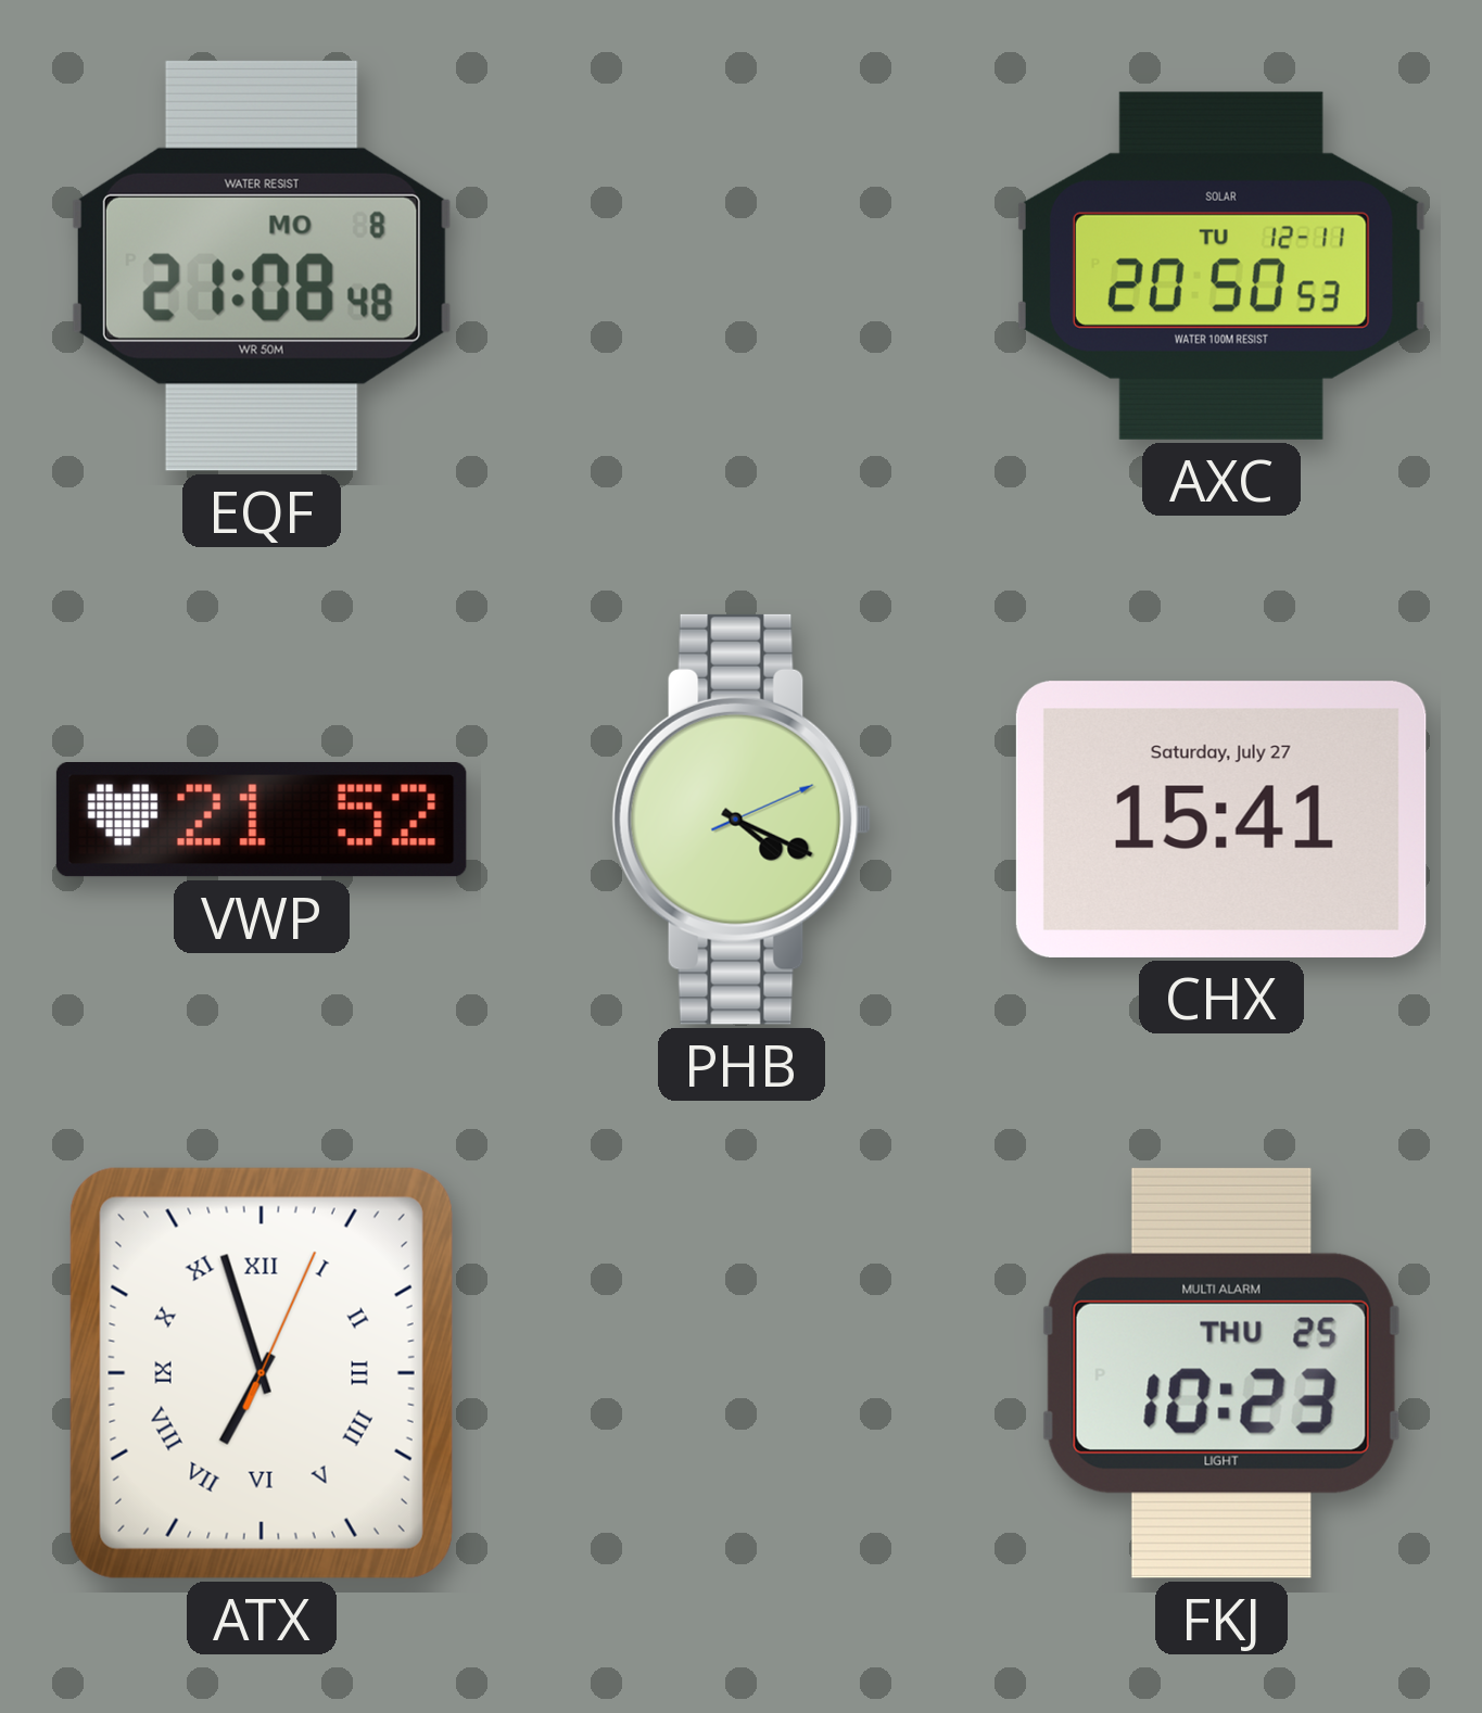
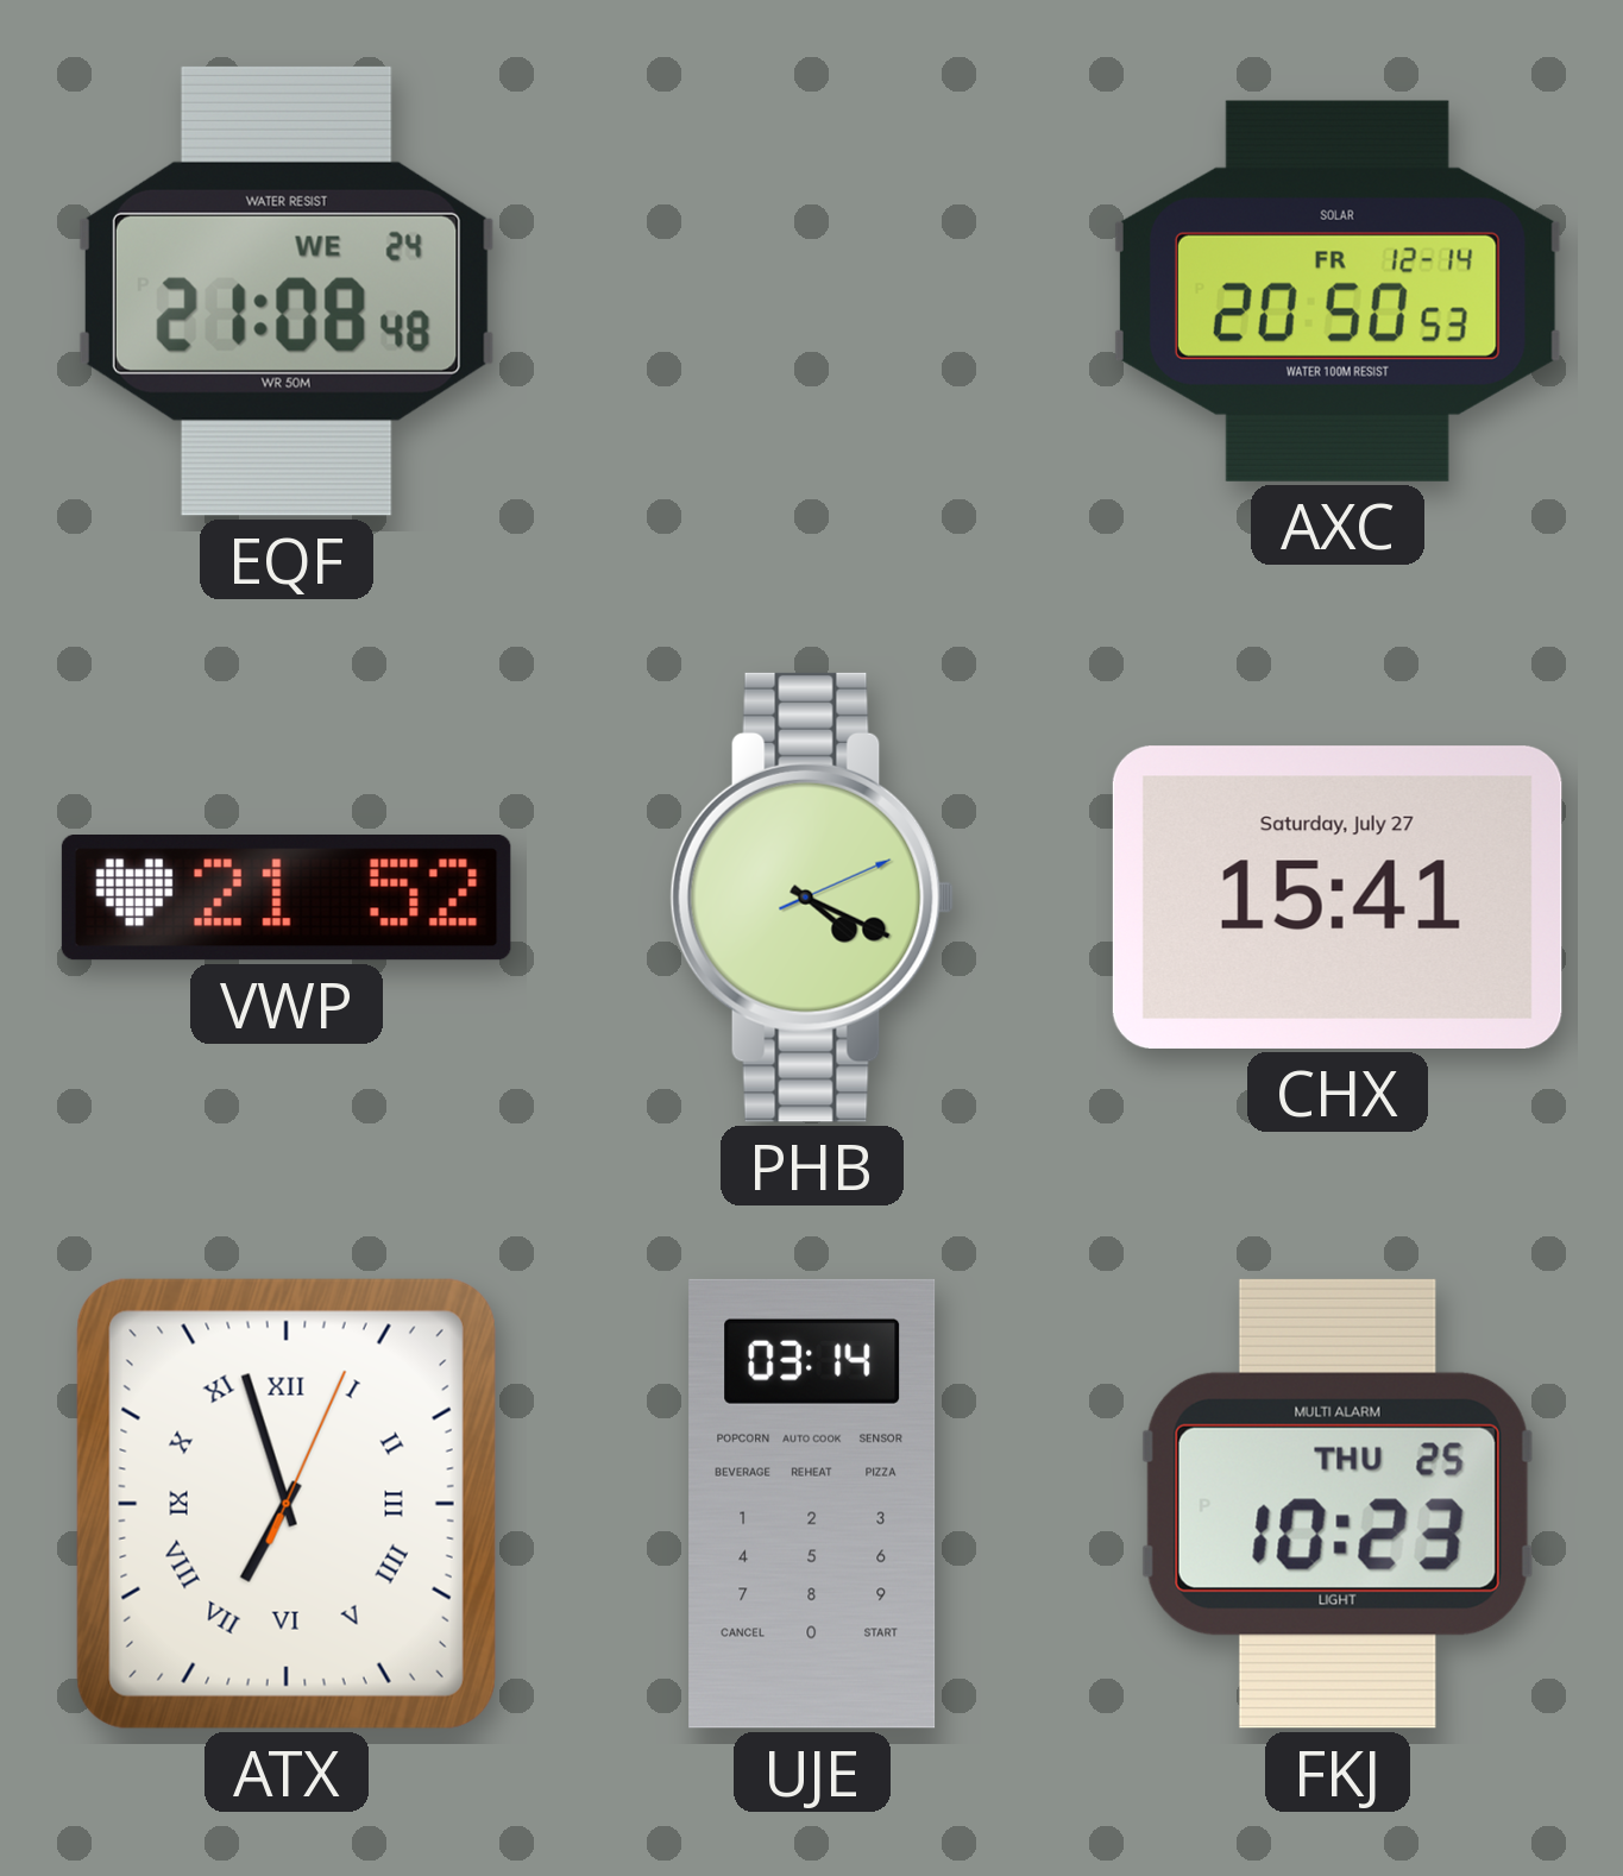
EQF date: MO 8 -> WE 24 (287, 291)
AXC date: TU 12-11 -> FR 12-14 (1338, 291)
UJE: none -> 03:14 (812, 1504)
